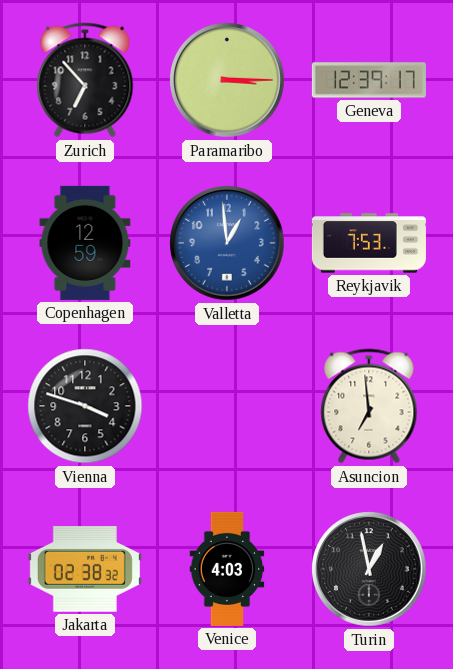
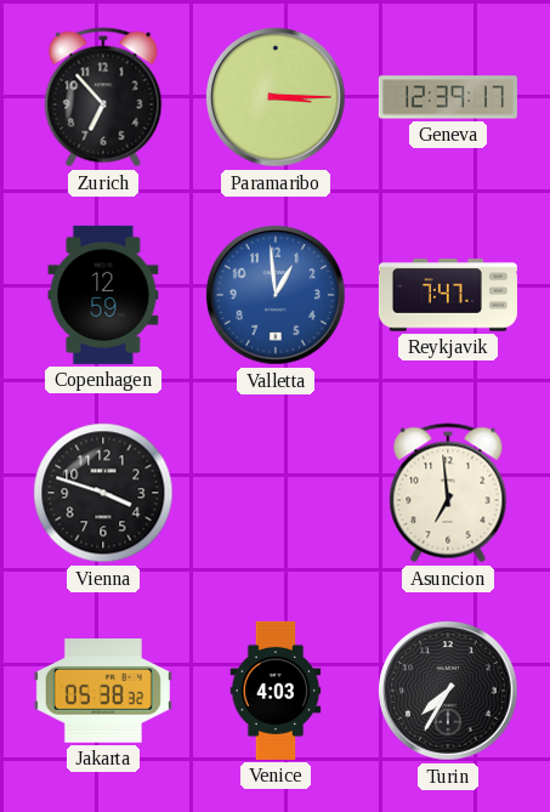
Reykjavik: 7:53 -> 7:47 (448, 295)
Jakarta: 02:38 -> 05:38 (103, 691)
Turin: 12:58 -> 7:35 (448, 691)
